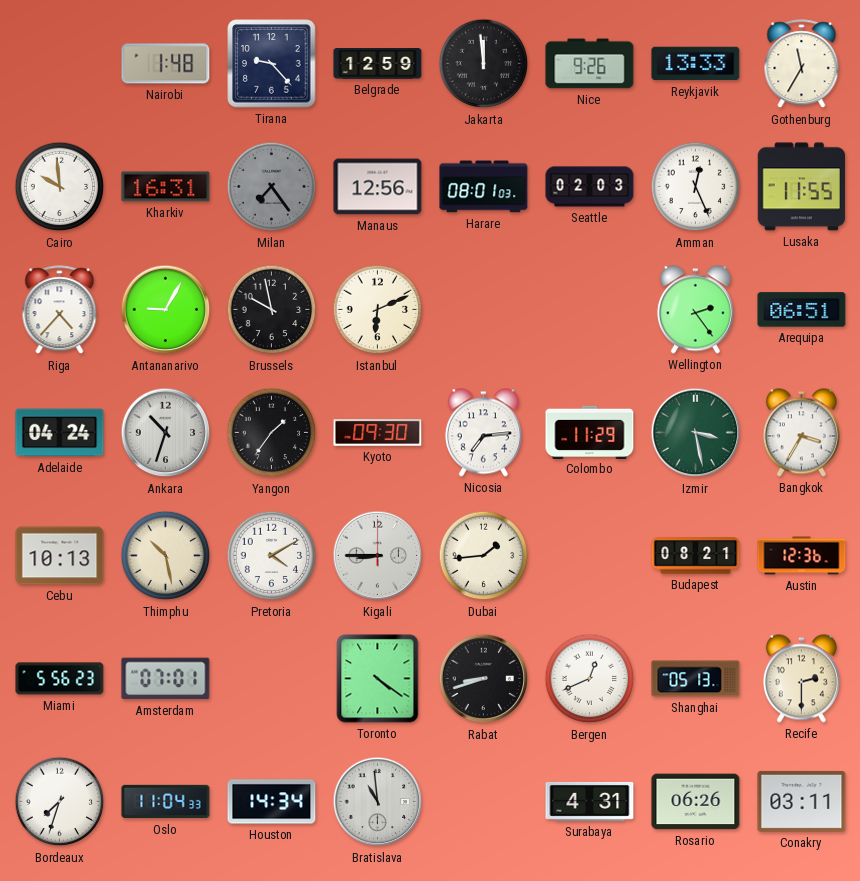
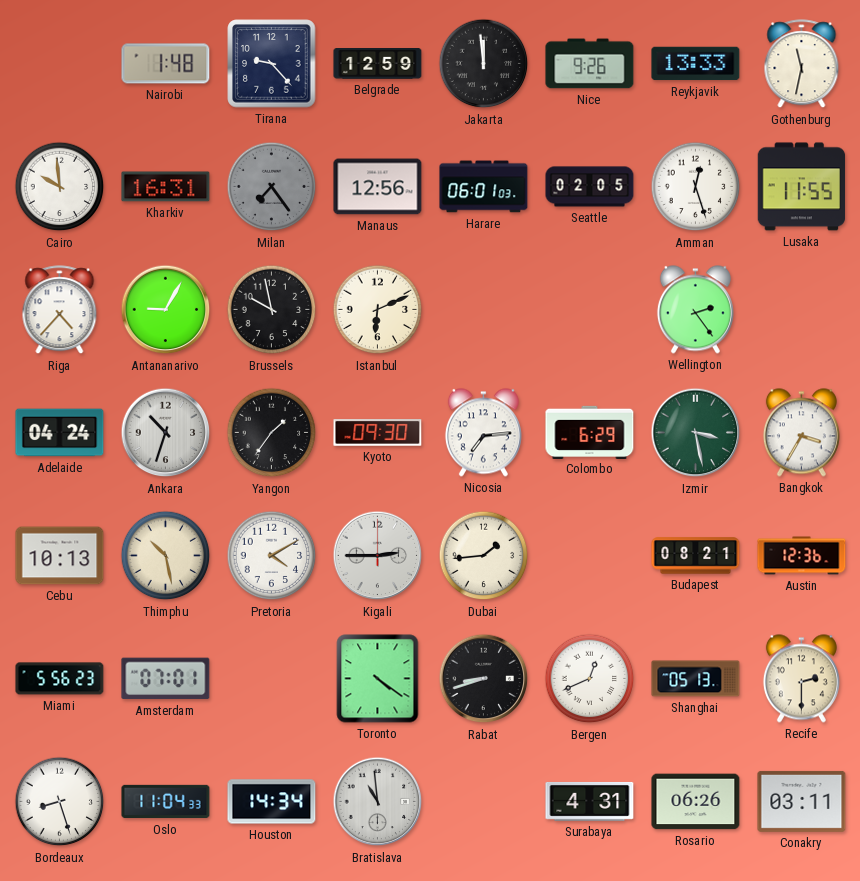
Gothenburg: 11:35 -> 11:32 (802, 64)
Harare: 08:01 -> 06:01 (484, 187)
Seattle: 02:03 -> 02:05 (590, 187)
Amman: 12:26 -> 12:27 (696, 187)
Arequipa: 06:51 -> none (802, 310)
Colombo: 11:29 -> 6:29 (590, 432)
Kigali: 8:45 -> 2:45 (378, 556)
Bordeaux: 7:33 -> 8:27 (60, 802)
